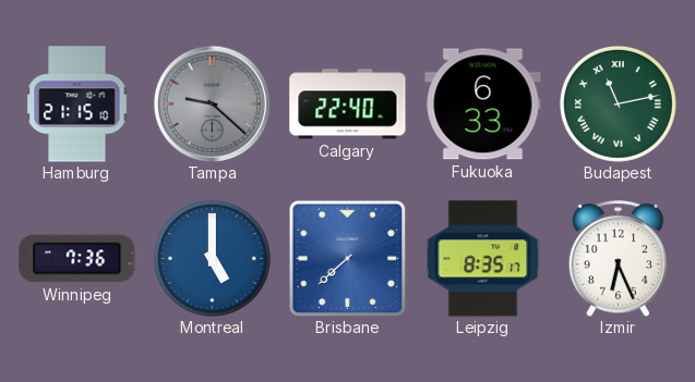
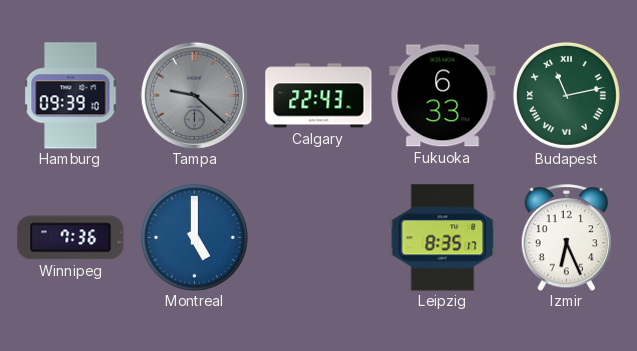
Hamburg: 21:15 -> 09:39 (71, 96)
Calgary: 22:40 -> 22:43 (319, 96)
Brisbane: 7:38 -> none (347, 258)
